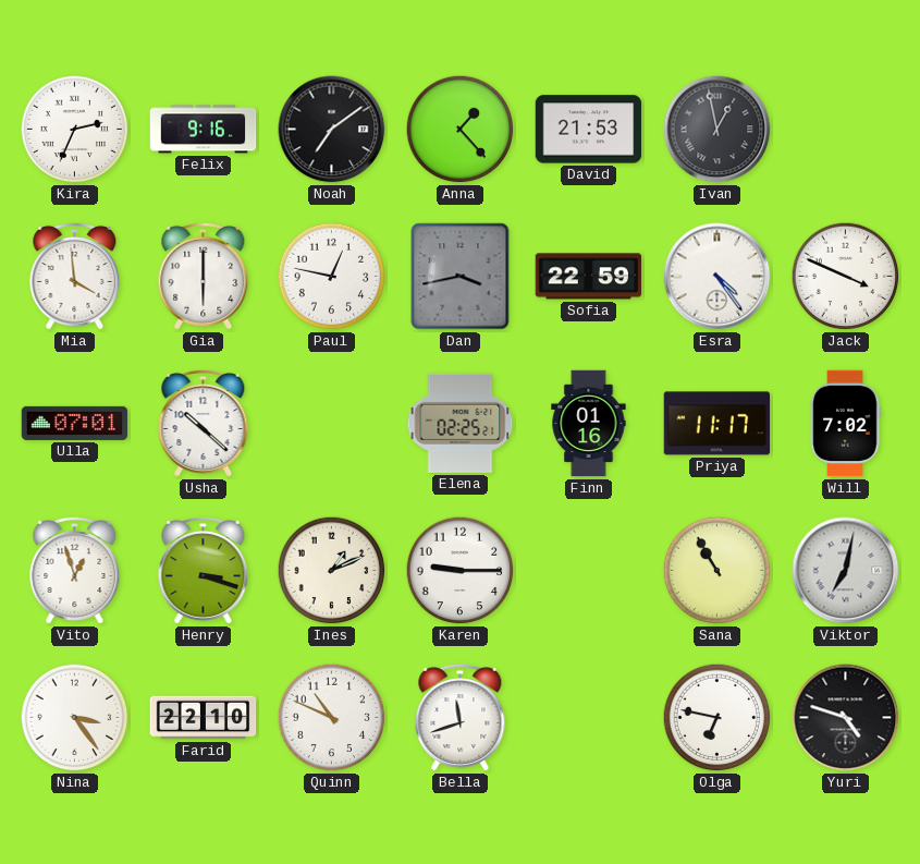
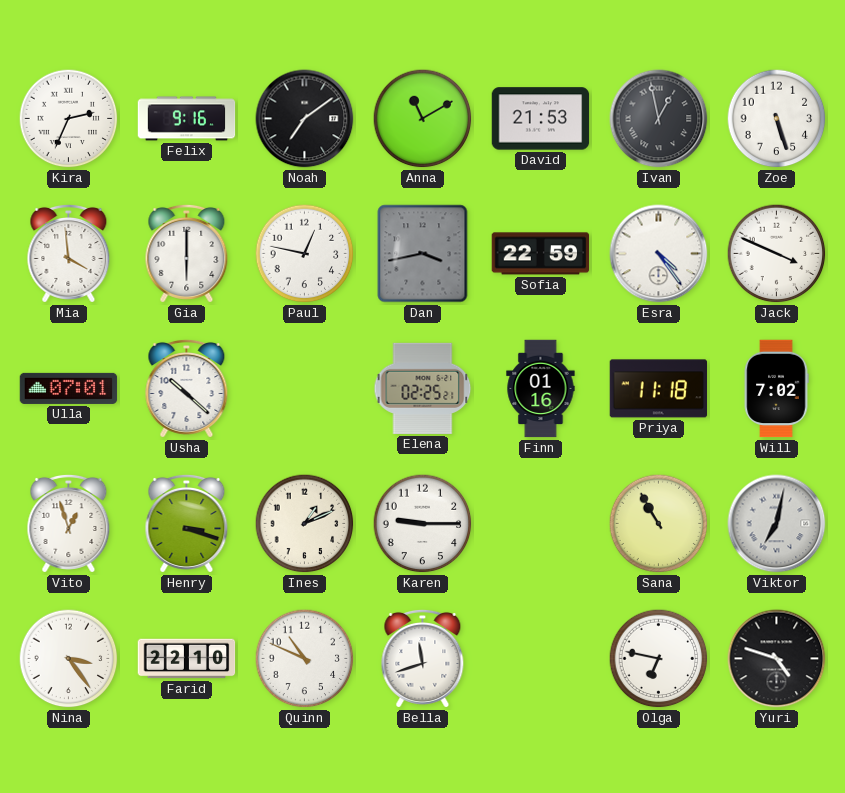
Anna: 1:23 -> 11:10 (423, 119)
Zoe: none -> 5:27 (777, 119)
Priya: 11:17 -> 11:18 (659, 389)
